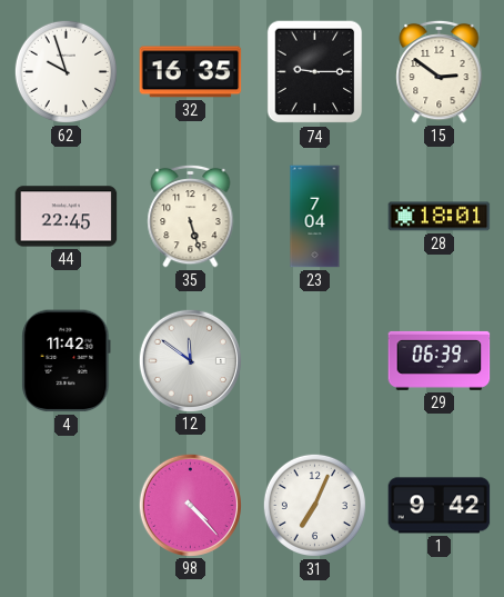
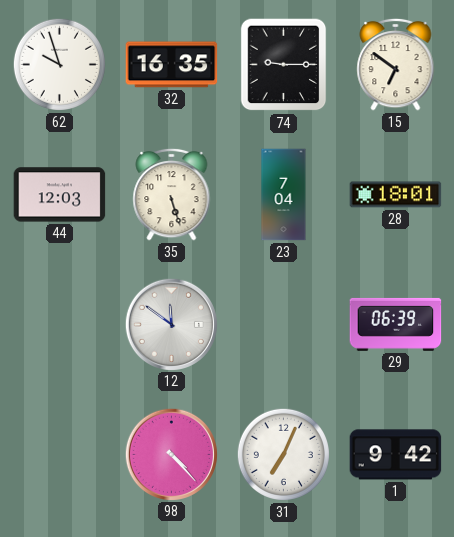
15: 2:51 -> 6:51 (396, 64)
44: 22:45 -> 12:03 (60, 195)
4: 11:42 -> none (67, 361)
